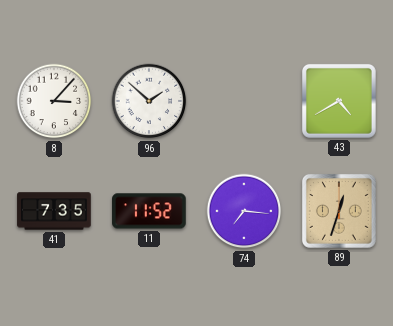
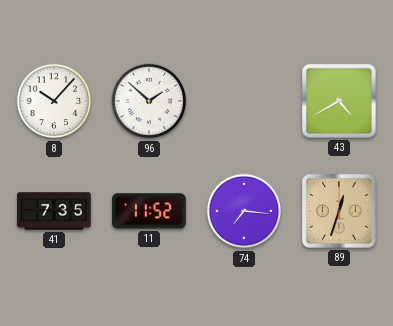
8: 3:07 -> 10:07 (54, 101)
